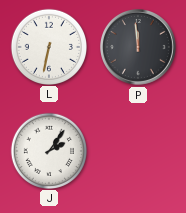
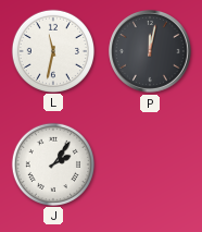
L: 6:32 -> 11:32 (52, 50)
P: 11:59 -> 12:02 (151, 52)
